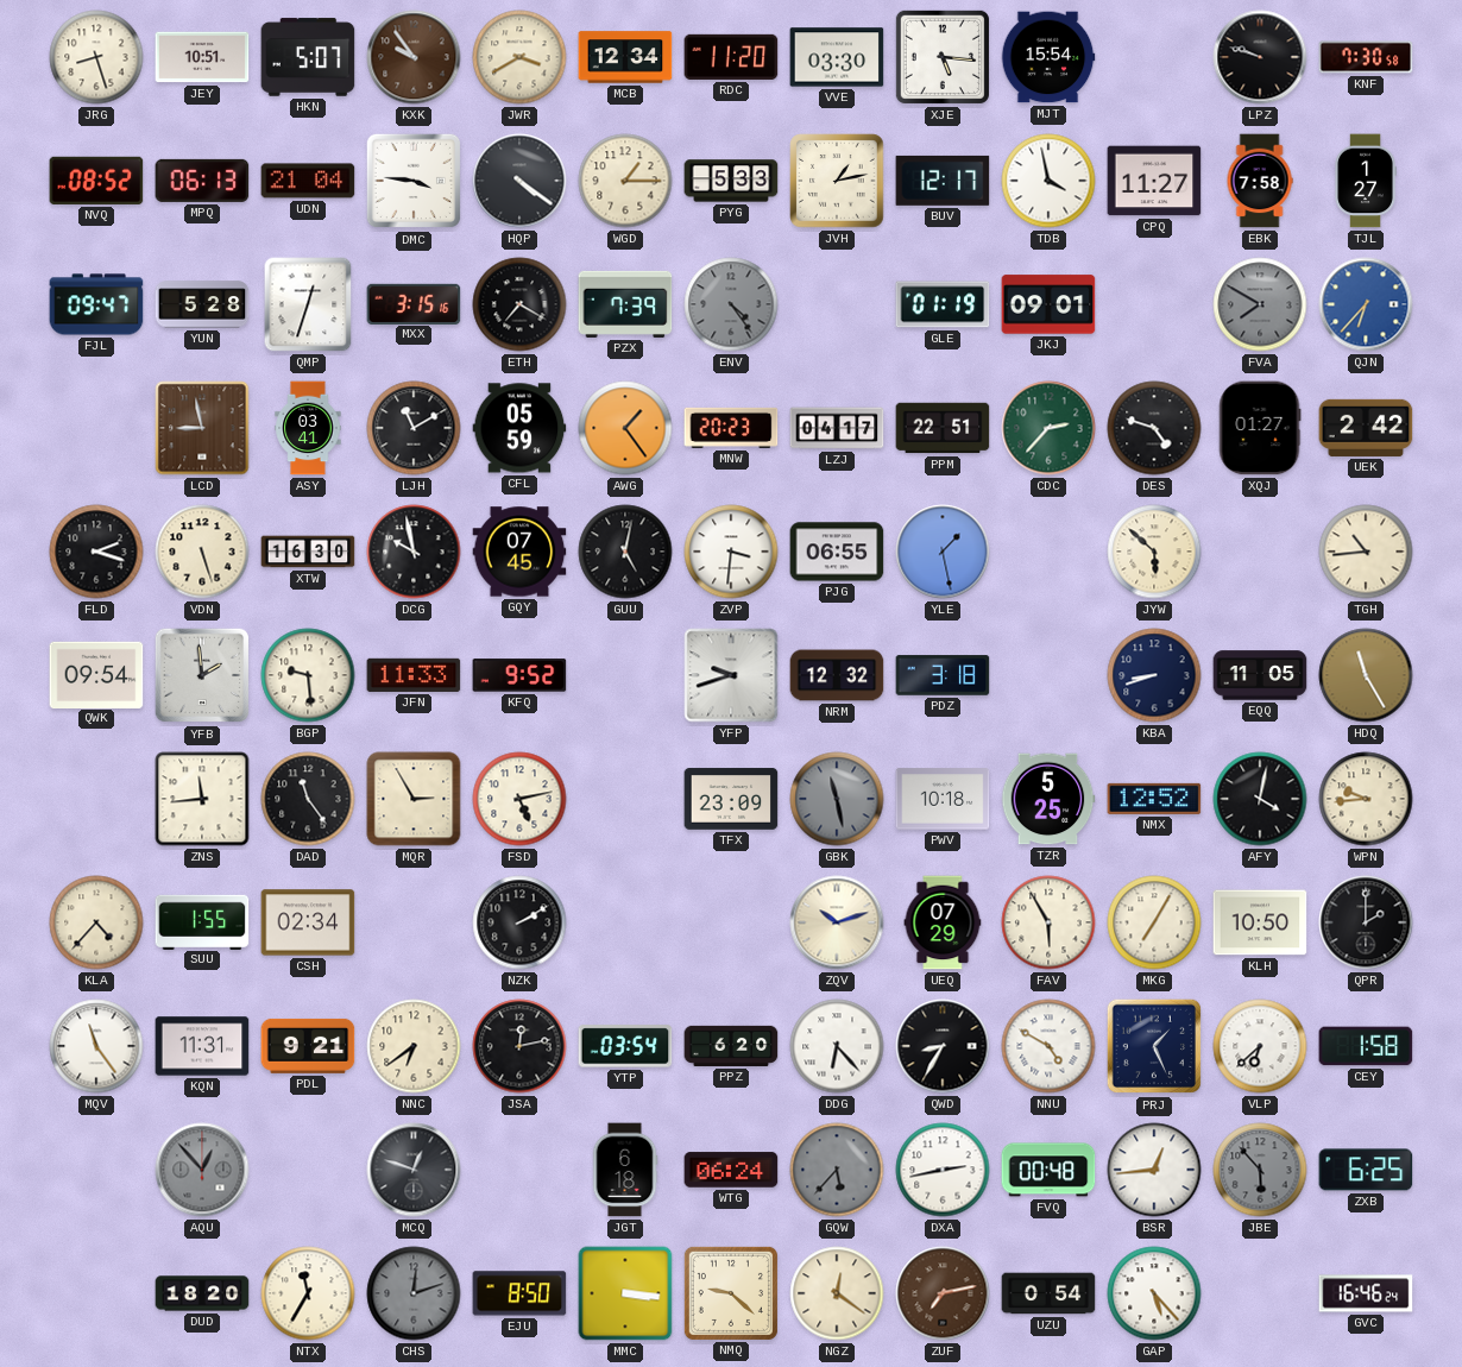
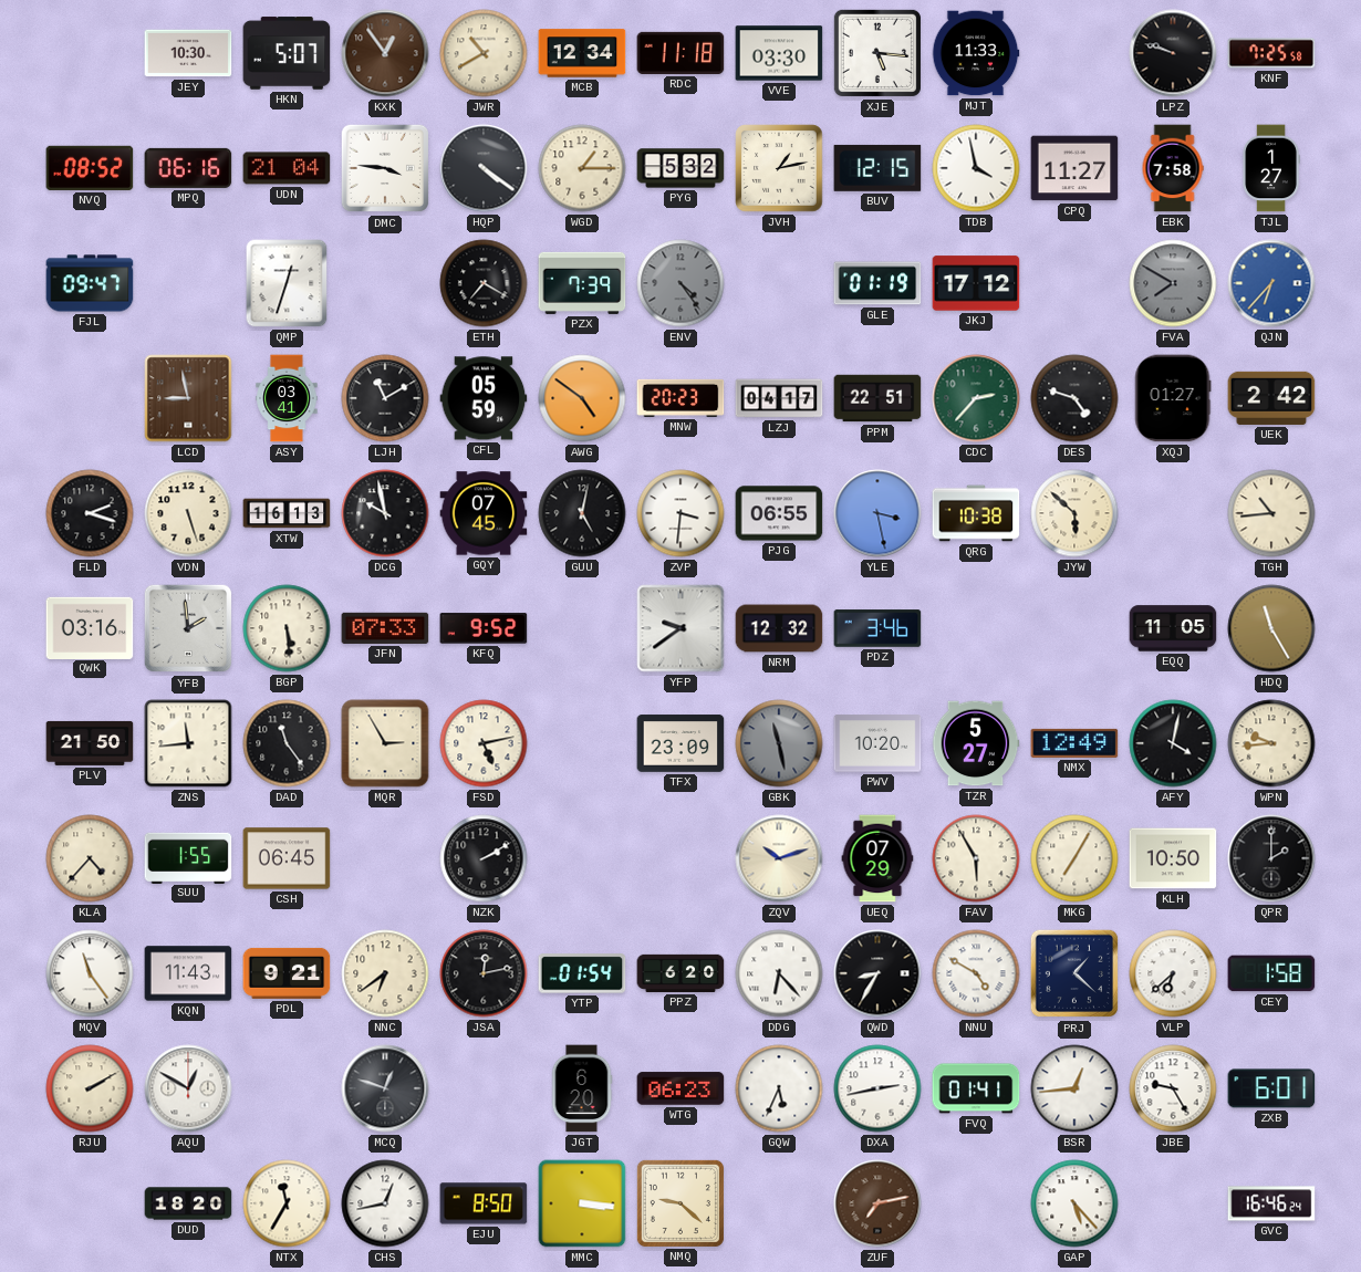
JRG: 8:27 -> none (96, 57)
JEY: 10:51 -> 10:30 (188, 53)
KXK: 9:54 -> 12:54 (385, 53)
JWR: 3:40 -> 10:40 (484, 53)
RDC: 11:20 -> 11:18 (680, 53)
MJT: 15:54 -> 11:33 (976, 53)
KNF: 7:30 -> 7:25 (1271, 53)
MPQ: 06:13 -> 06:16 (188, 168)
PYG: 5:33 -> 5:32 (680, 168)
BUV: 12:17 -> 12:15 (877, 168)
YUN: 5:28 -> none (202, 304)
MXX: 3:15 -> none (414, 303)
JKJ: 09:01 -> 17:12 (976, 283)
AWG: 1:24 -> 4:51 (582, 398)
XTW: 16:30 -> 16:13 (287, 513)
YLE: 1:28 -> 3:28 (877, 513)
QRG: none -> 10:38 (976, 513)
QWK: 09:54 -> 03:16 (90, 627)
BGP: 9:29 -> 5:29 (287, 628)
JFN: 11:33 -> 07:33 (385, 628)
YFP: 9:42 -> 9:39 (680, 628)
PDZ: 3:18 -> 3:46 (877, 628)
KBA: 8:42 -> none (1154, 675)
PLV: none -> 21:50 (90, 743)
PWV: 10:18 -> 10:20 (877, 743)
TZR: 5:25 -> 5:27 (976, 743)
NMX: 12:52 -> 12:49 (1074, 743)
CSH: 02:34 -> 06:45 (287, 858)
KQN: 11:31 -> 11:43 (188, 973)
YTP: 03:54 -> 01:54 (582, 973)
PRJ: 1:26 -> 1:22 (1074, 973)
RJU: none -> 2:10 (90, 1088)
AQU: 12:53 -> 12:50 (188, 1088)
AQU dial: grey -> white (188, 1088)
JGT: 6:18 -> 6:20 (582, 1088)
WTG: 06:24 -> 06:23 (680, 1088)
GQW: 5:37 -> 5:34 (779, 1088)
GQW dial: grey -> white (779, 1088)
FVQ: 00:48 -> 01:41 (976, 1088)
JBE: 5:53 -> 9:25 (1173, 1088)
JBE dial: grey -> white (1173, 1088)
ZXB: 6:25 -> 6:01 (1271, 1088)
CHS: 12:12 -> 12:43 (385, 1203)
CHS dial: grey -> white (385, 1203)
NGZ: 12:21 -> none (837, 1293)
UZU: 0:54 -> none (1048, 1293)
